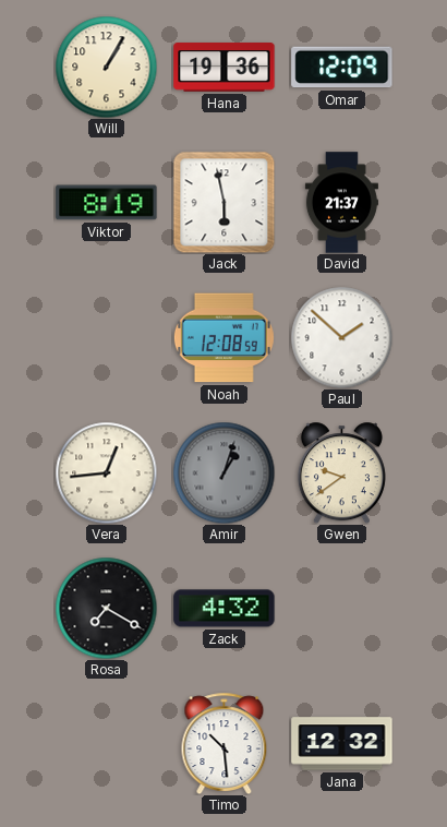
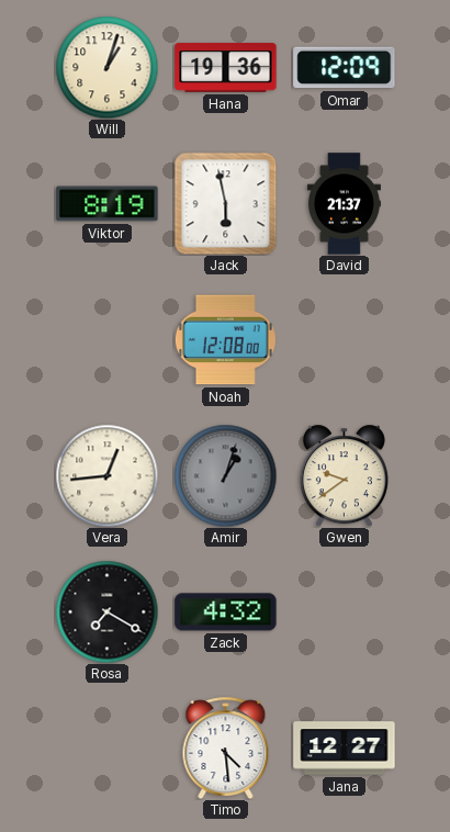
Will: 1:05 -> 1:03 (106, 67)
Noah: 12:08:59 -> 12:08:00 (225, 340)
Paul: 1:52 -> none (341, 337)
Timo: 10:29 -> 4:29 (226, 747)
Jana: 12:32 -> 12:27 (345, 749)
